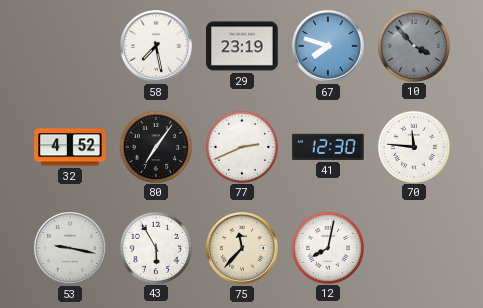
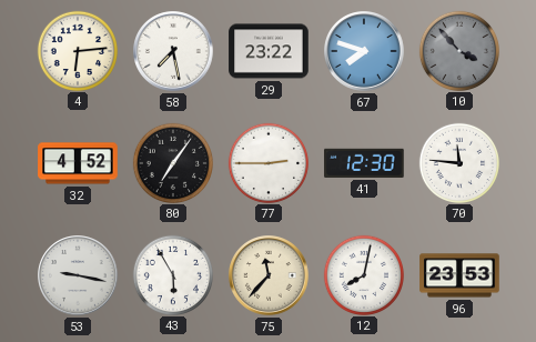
4: none -> 6:14 (77, 50)
29: 23:19 -> 23:22 (269, 51)
77: 2:41 -> 2:45 (267, 162)
96: none -> 23:53 (459, 275)
